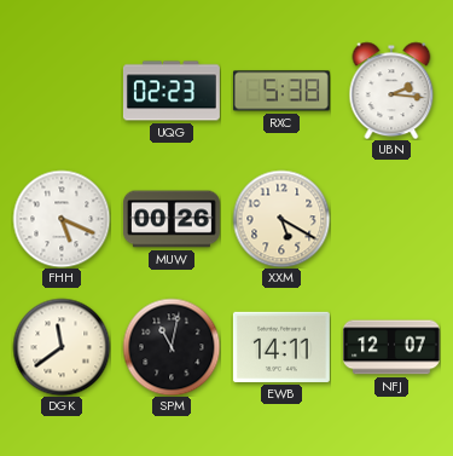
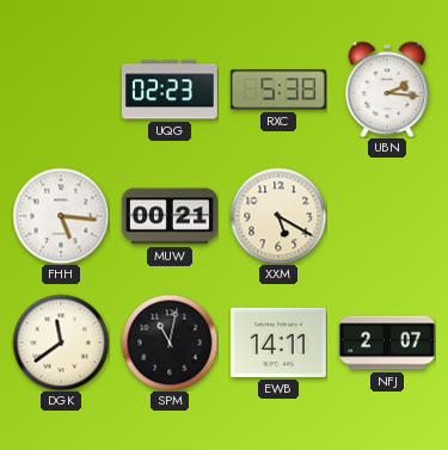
FHH: 5:19 -> 5:16 (61, 216)
MUW: 00:26 -> 00:21 (170, 216)
NFJ: 12:07 -> 2:07 (387, 343)
